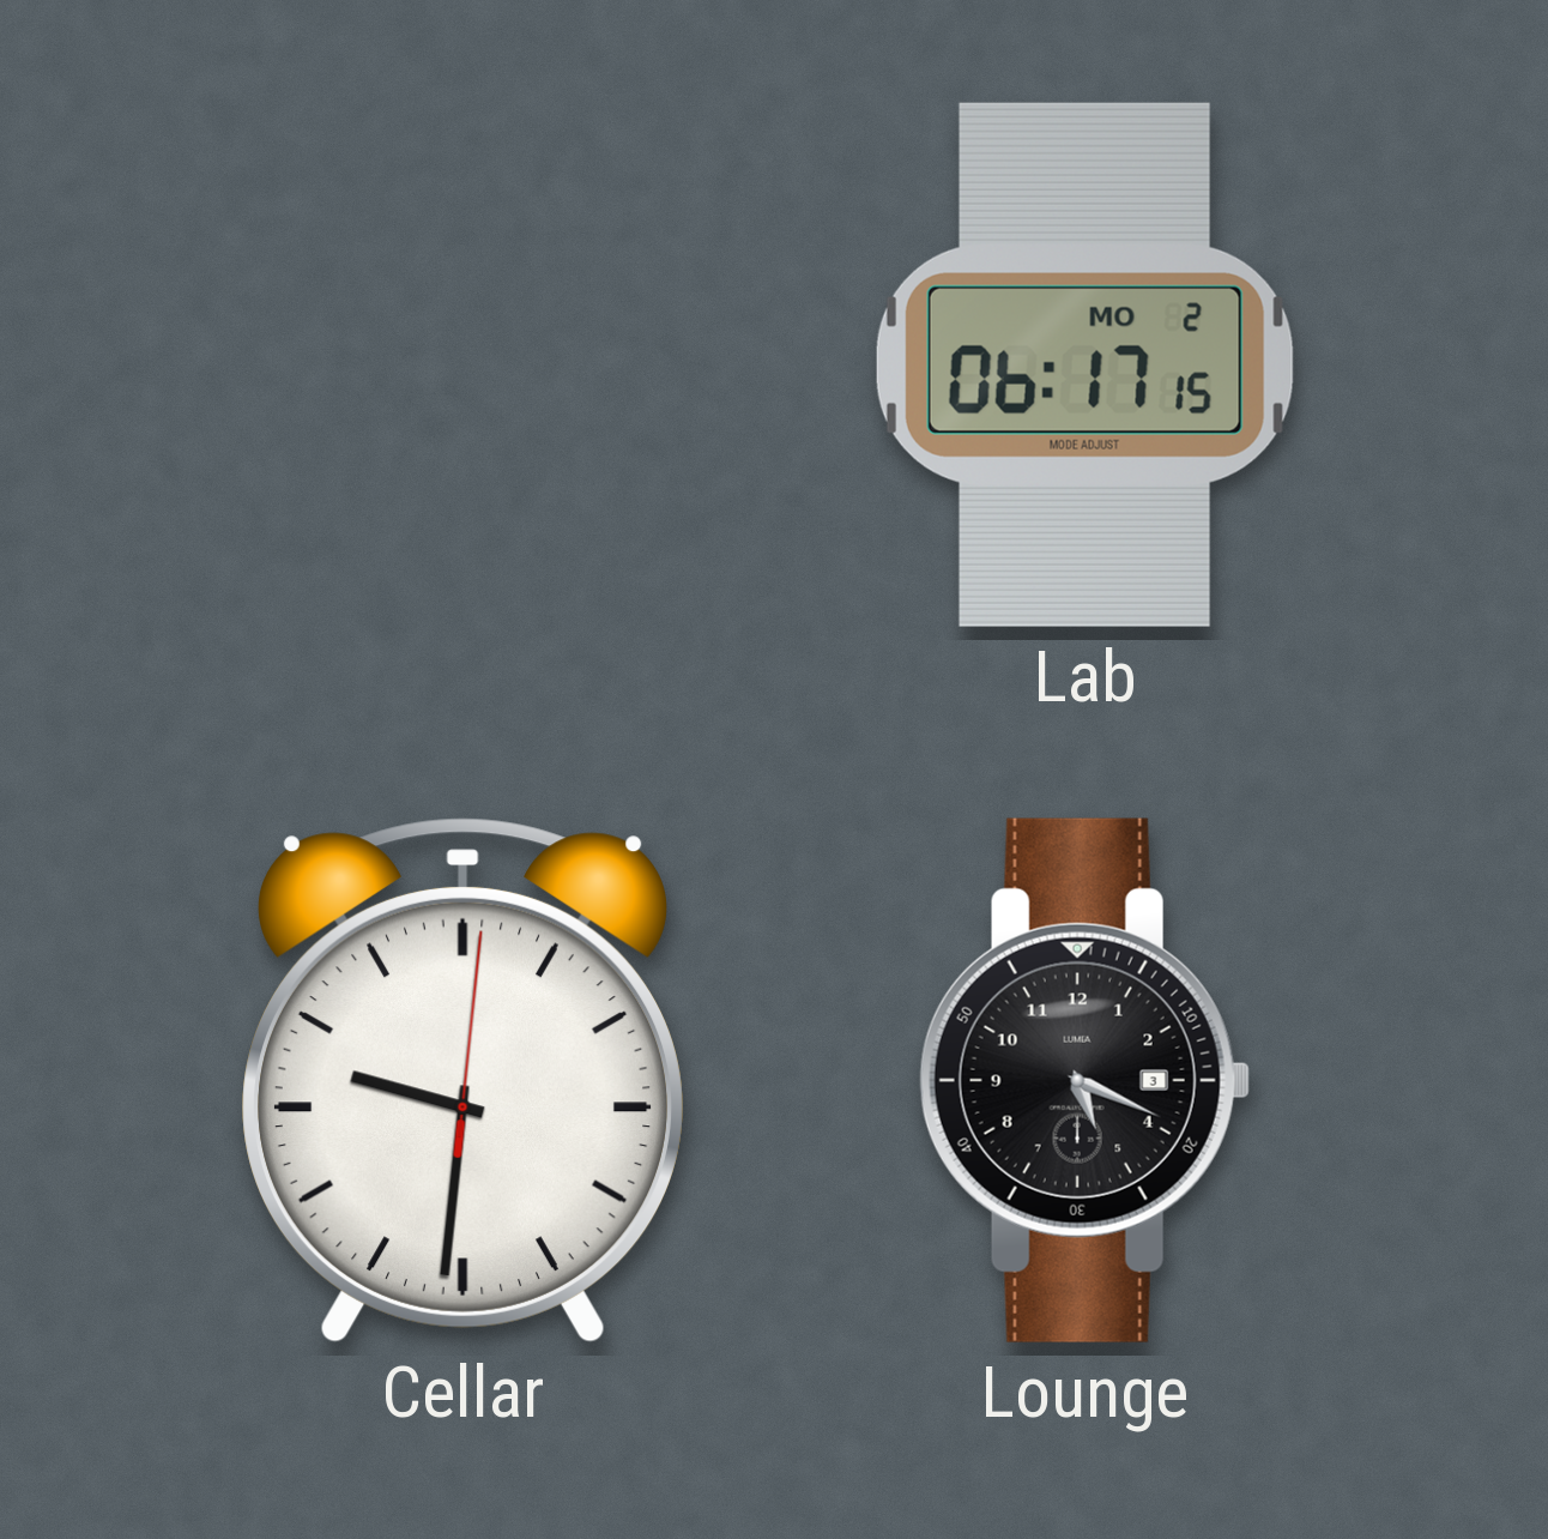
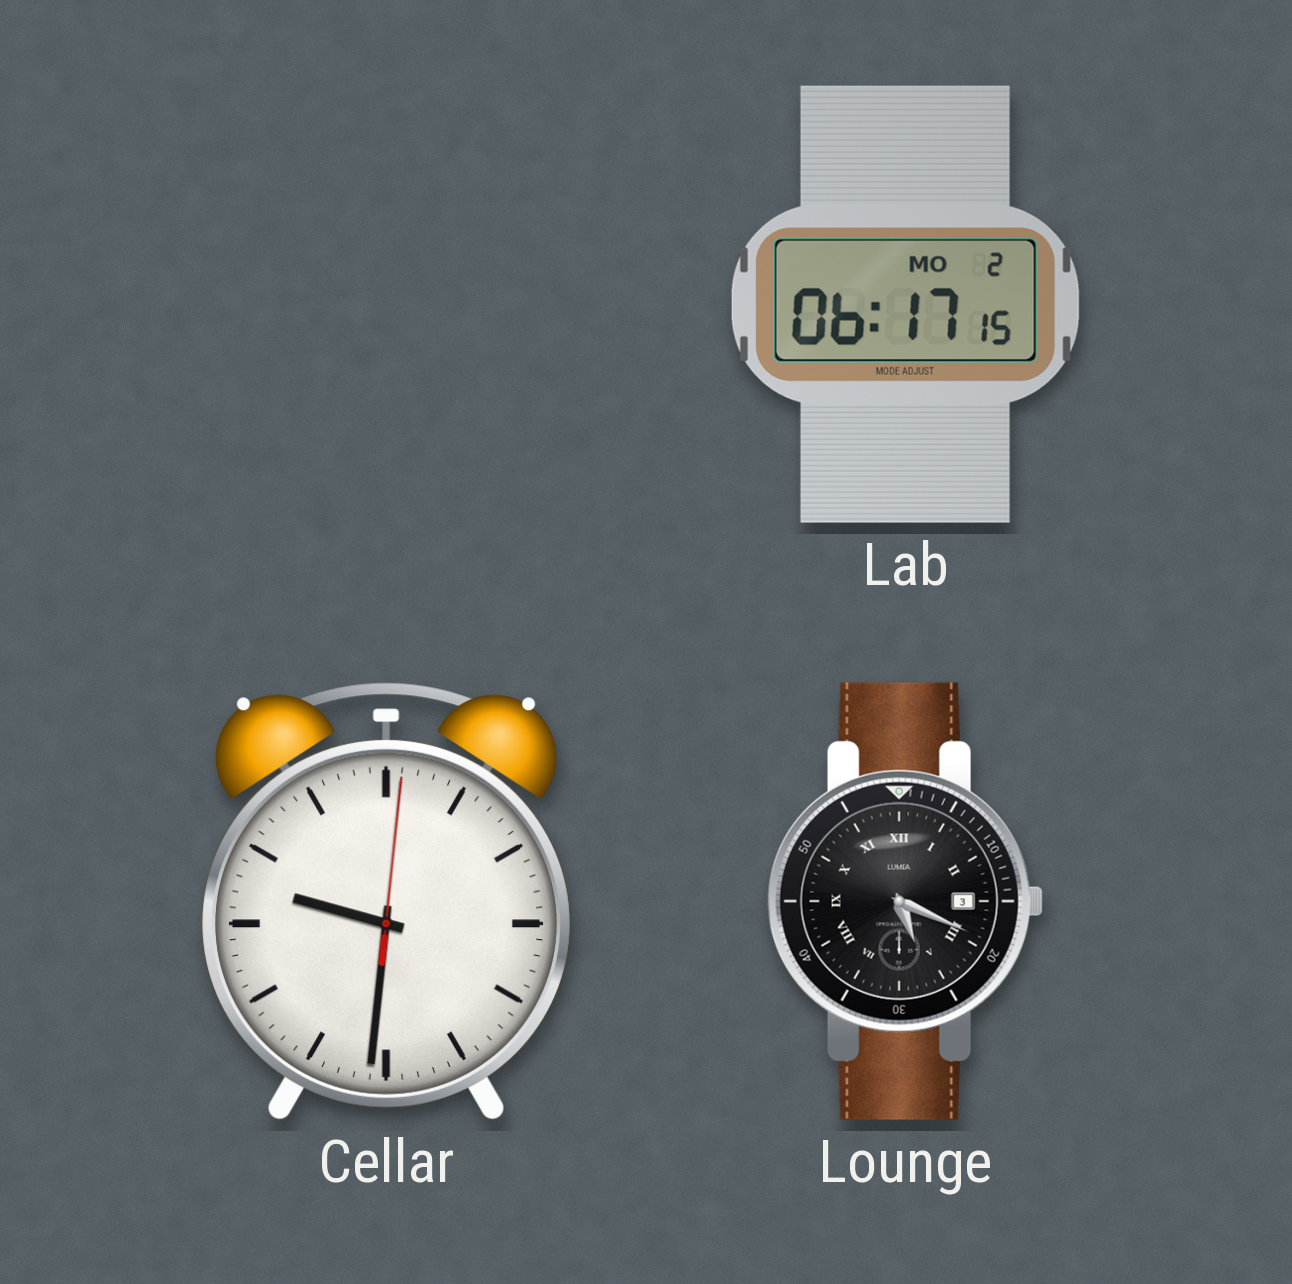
Lounge numerals: Arabic -> Roman (905, 901)
